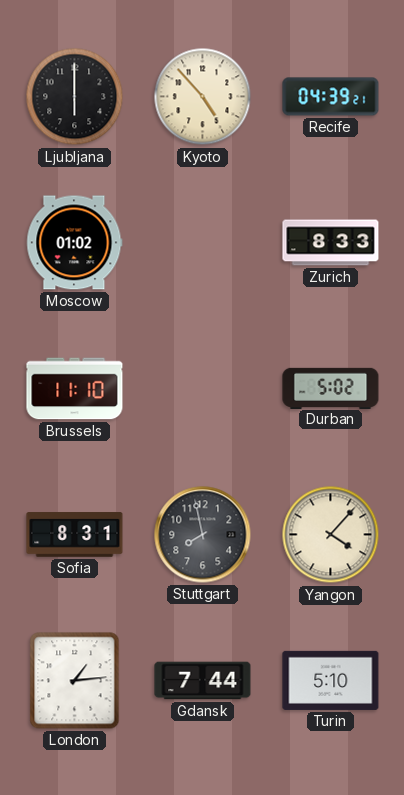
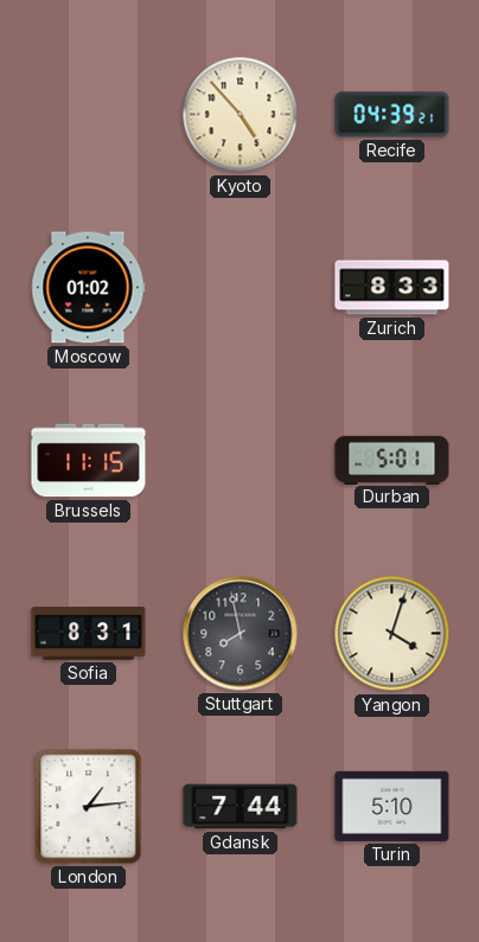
Ljubljana: 6:00 -> none (75, 97)
Brussels: 11:10 -> 11:15 (89, 461)
Durban: 5:02 -> 5:01 (392, 460)
Yangon: 4:07 -> 4:03 (392, 634)
